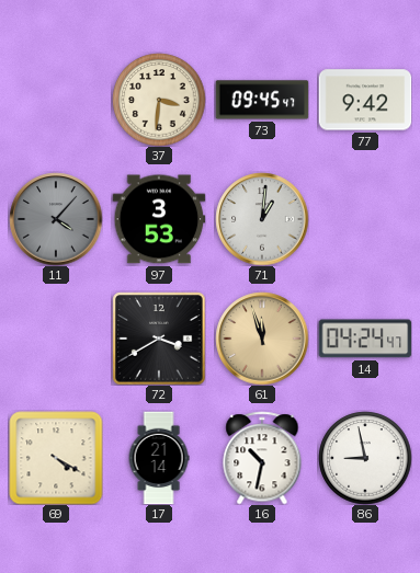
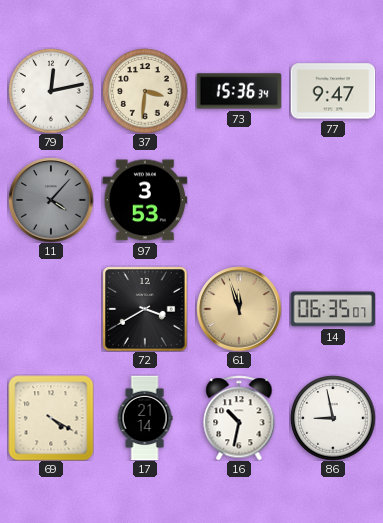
79: none -> 12:13 (51, 91)
73: 09:45 -> 15:36 (239, 91)
77: 9:42 -> 9:47 (333, 91)
71: 1:01 -> none (262, 219)
14: 04:24 -> 06:35 (333, 309)
